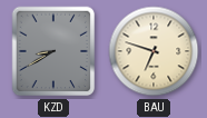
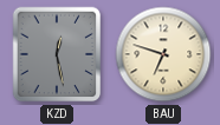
KZD: 8:40 -> 12:28 (57, 54)
